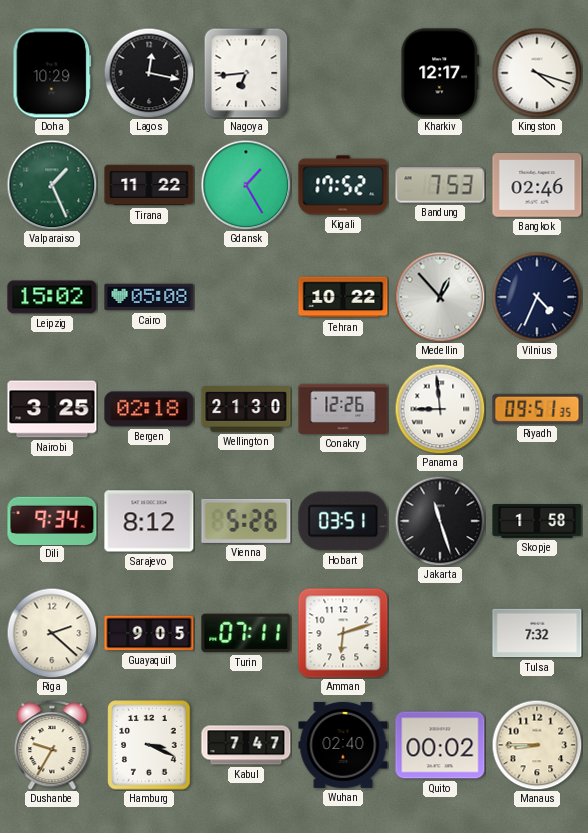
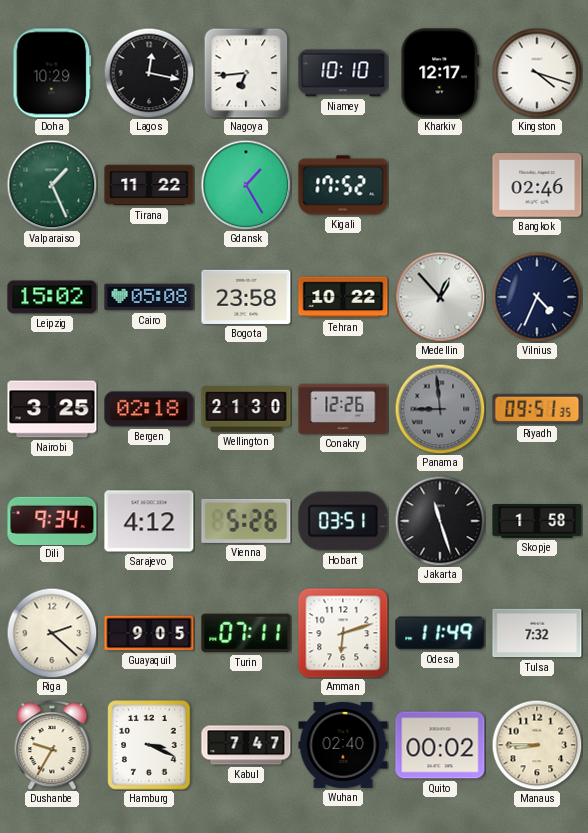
Niamey: none -> 10:10 (343, 73)
Bandung: 7:53 -> none (440, 185)
Bogota: none -> 23:58 (246, 297)
Panama dial: white -> grey (440, 409)
Sarajevo: 8:12 -> 4:12 (149, 521)
Odesa: none -> 11:49 (440, 633)
